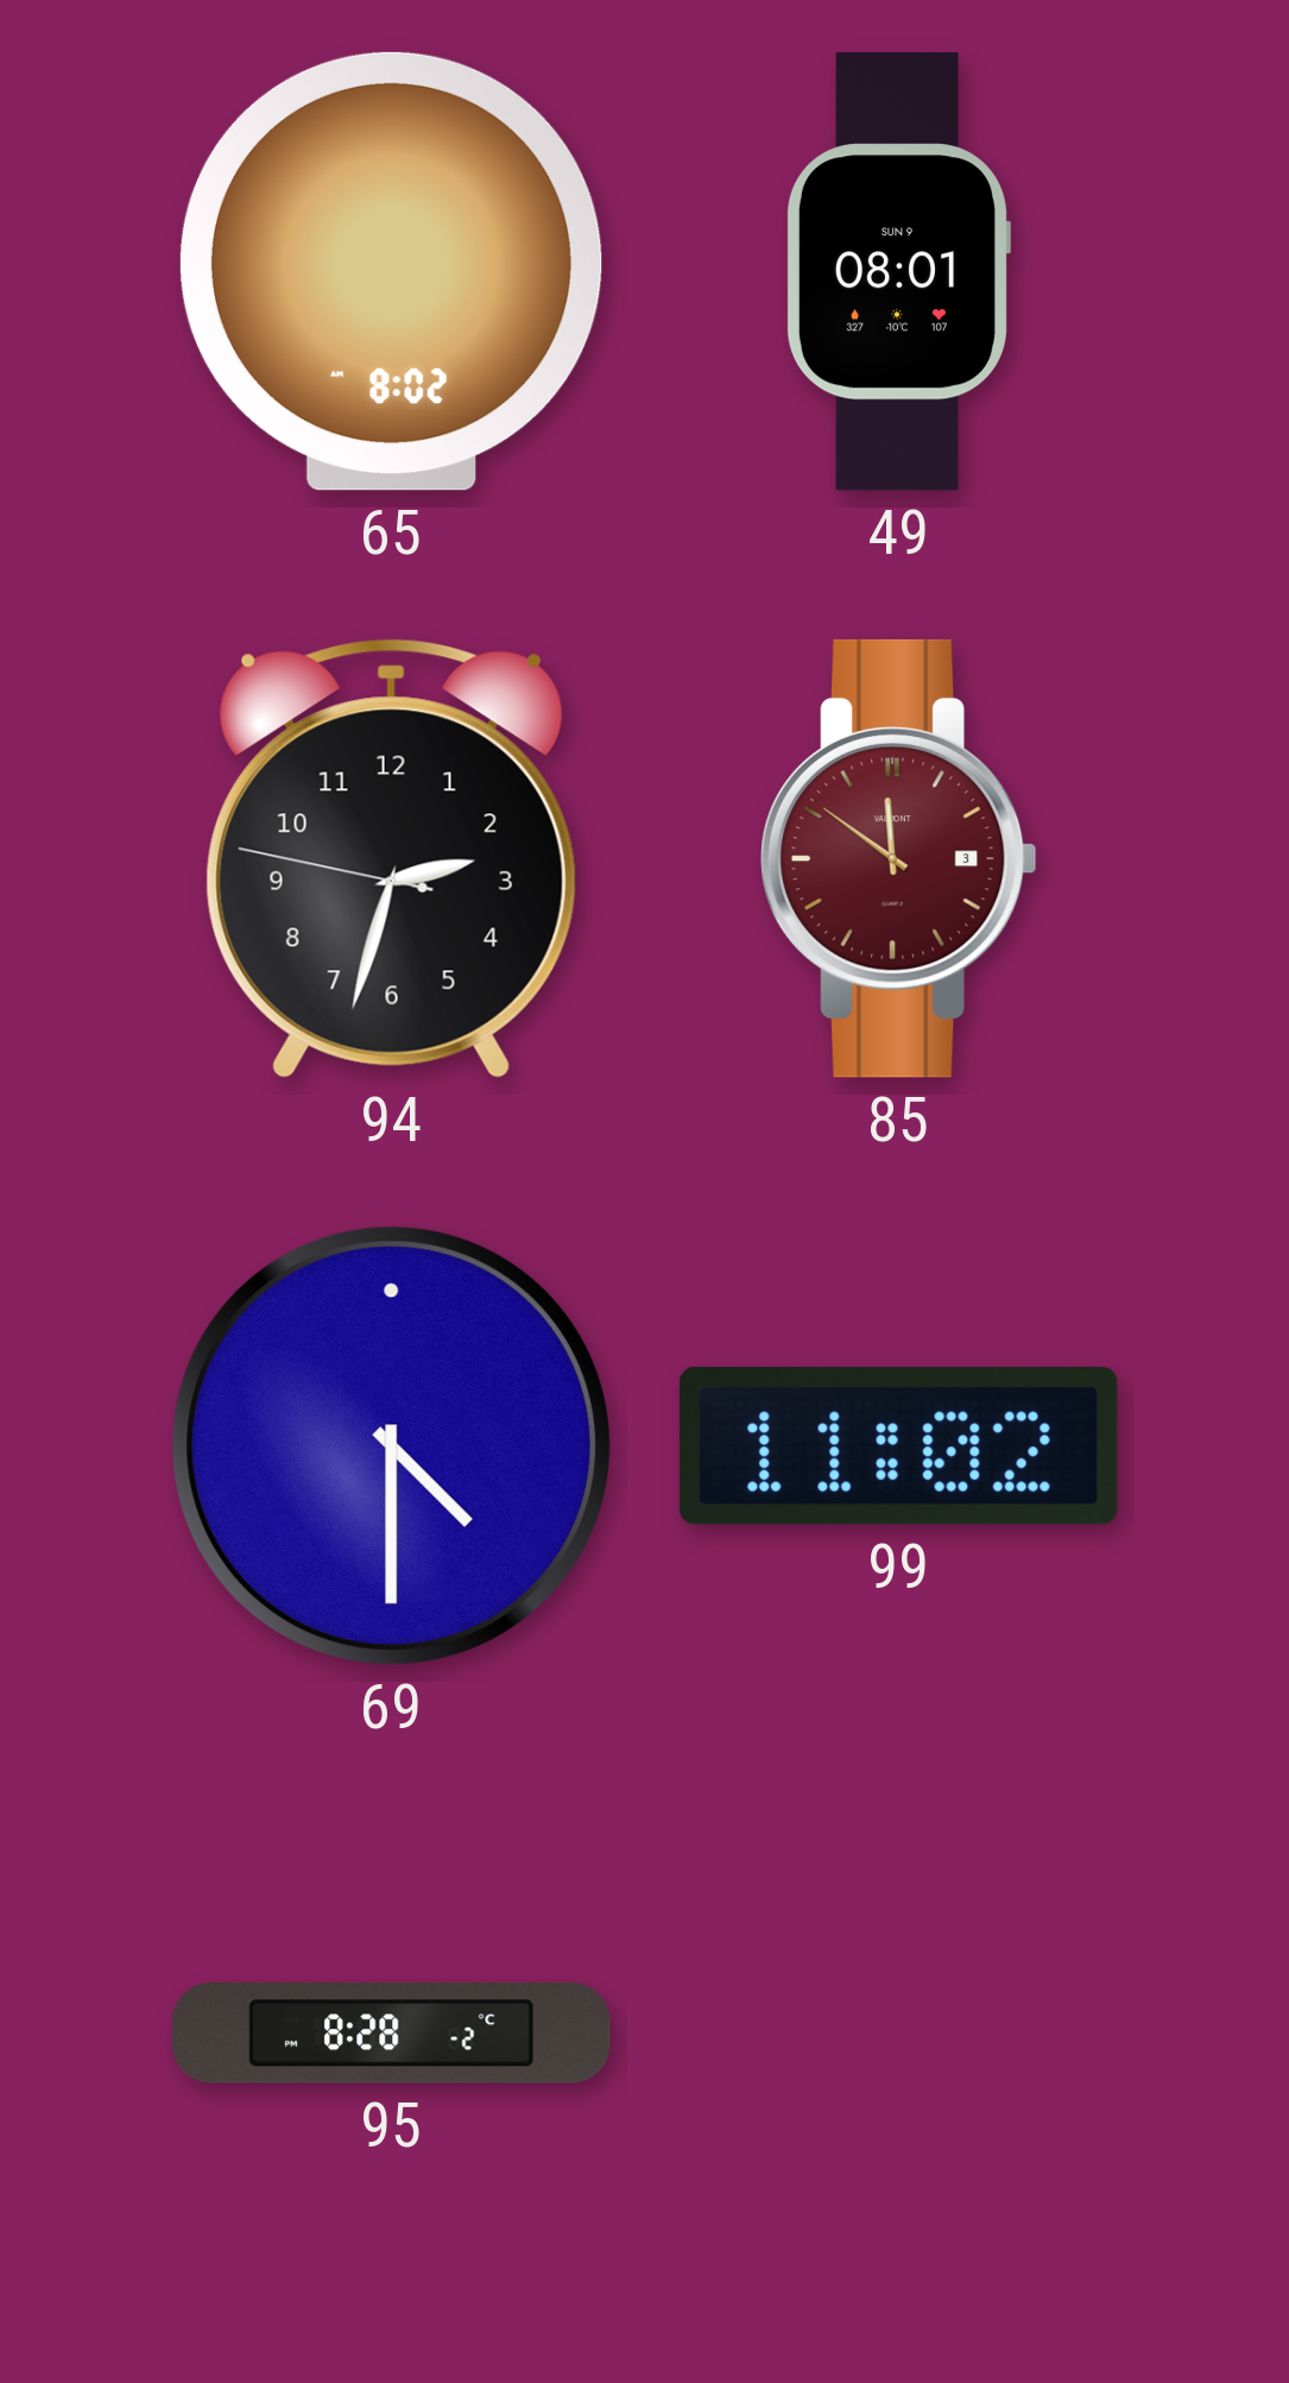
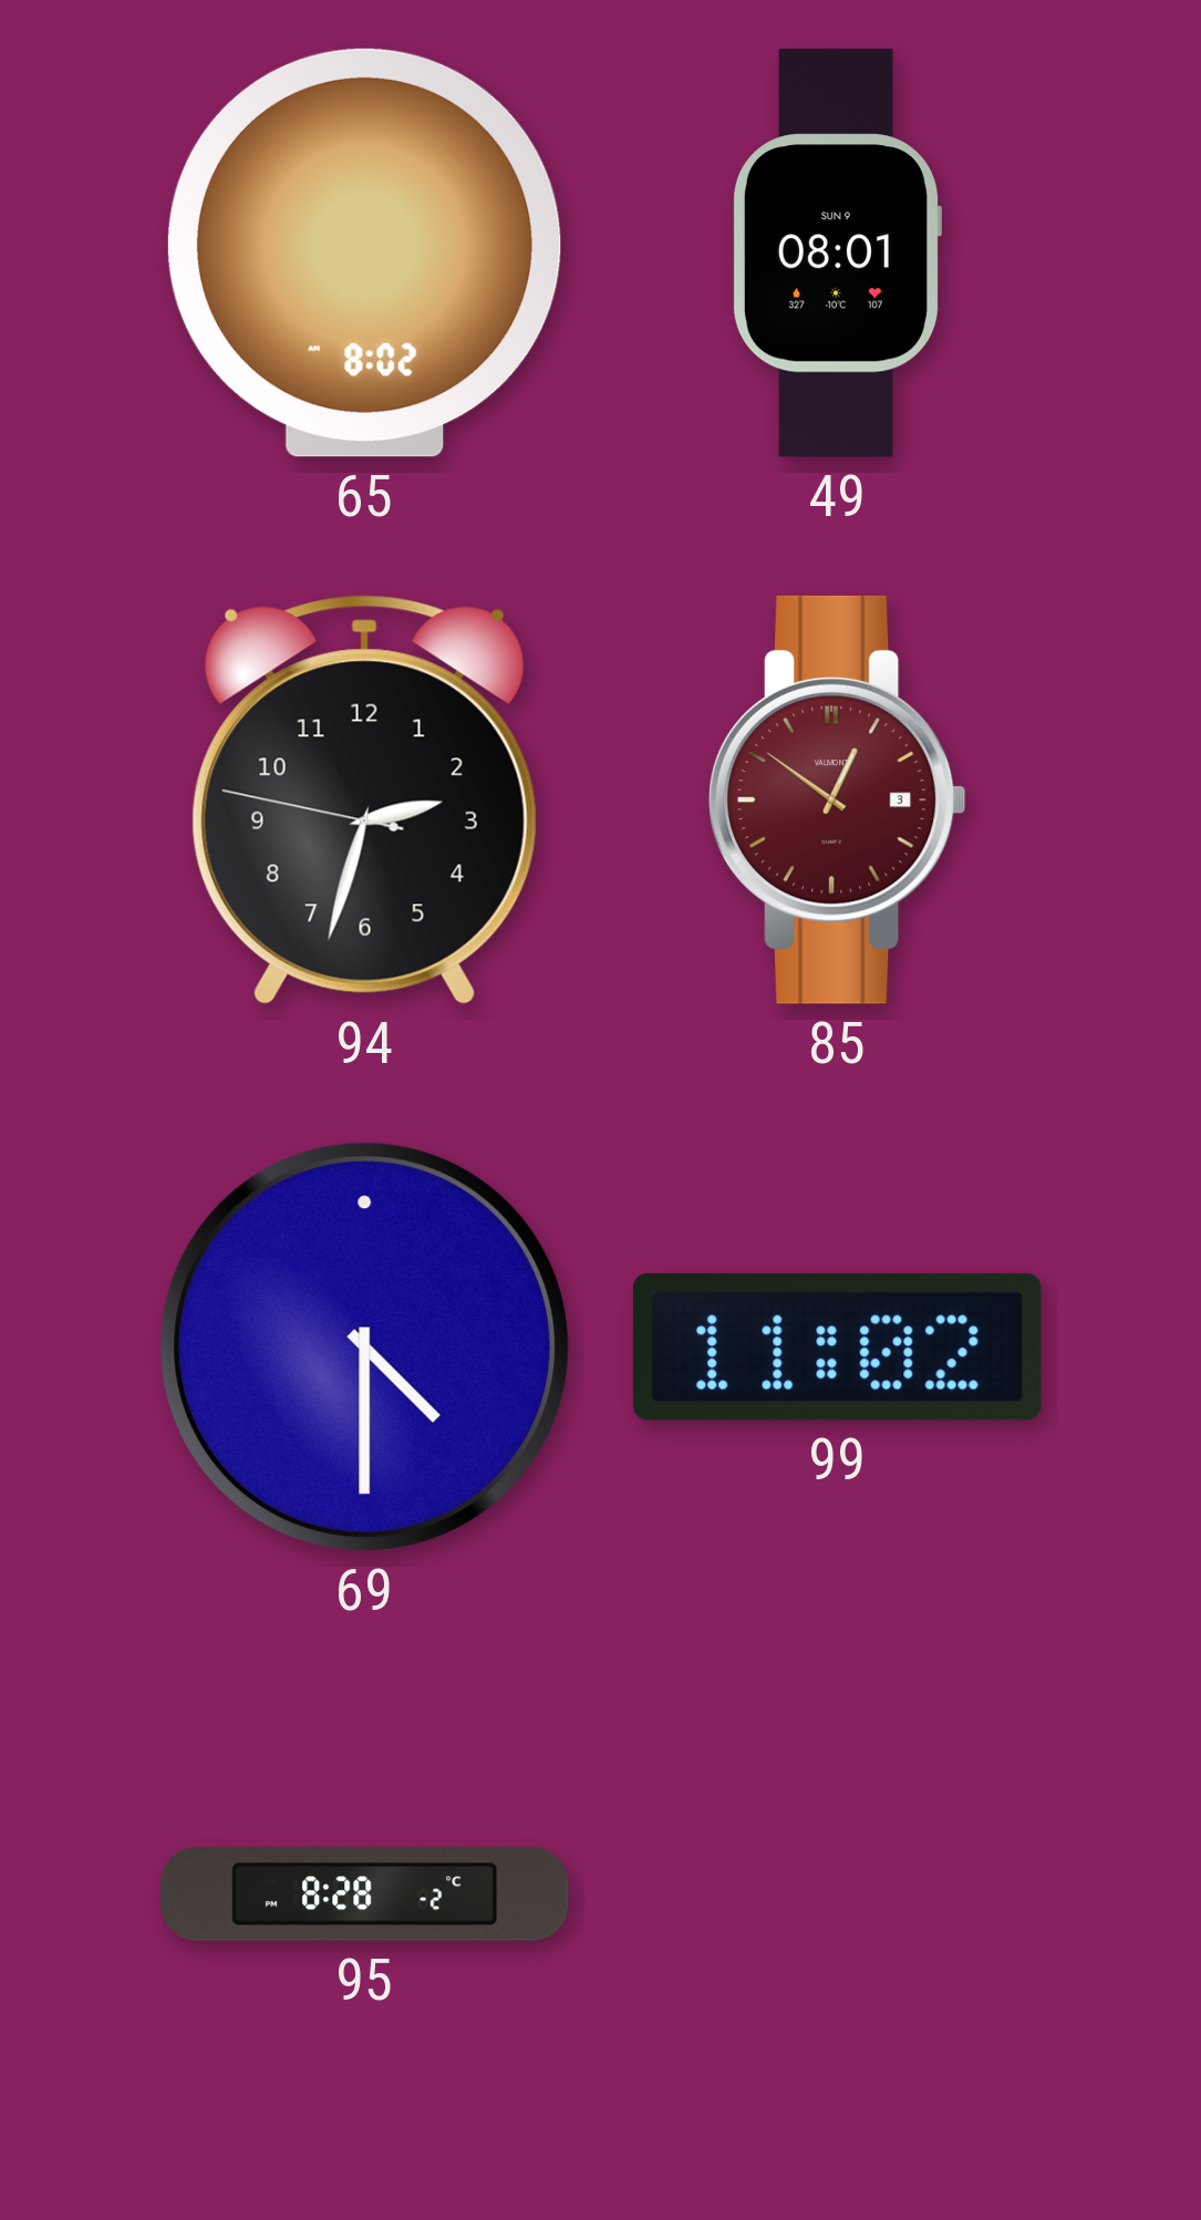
85: 11:51 -> 12:51 (837, 799)
